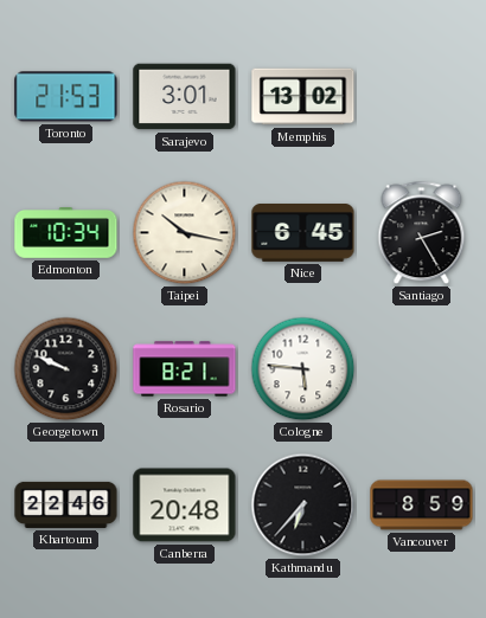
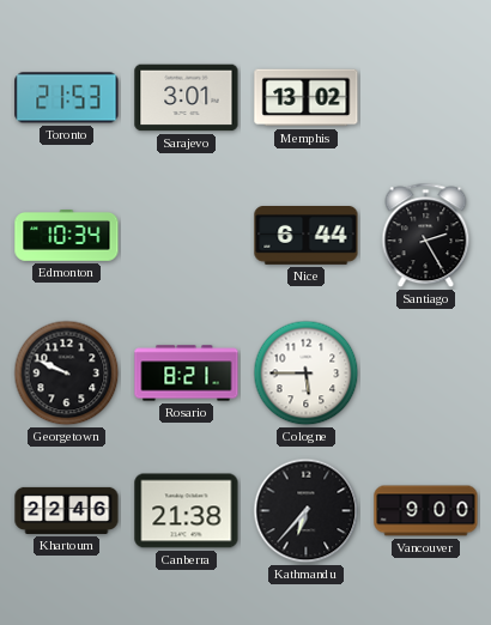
Taipei: 10:17 -> none (185, 233)
Nice: 6:45 -> 6:44 (307, 236)
Cologne: 5:46 -> 5:45 (307, 374)
Canberra: 20:48 -> 21:38 (187, 511)
Vancouver: 8:59 -> 9:00 (426, 511)
